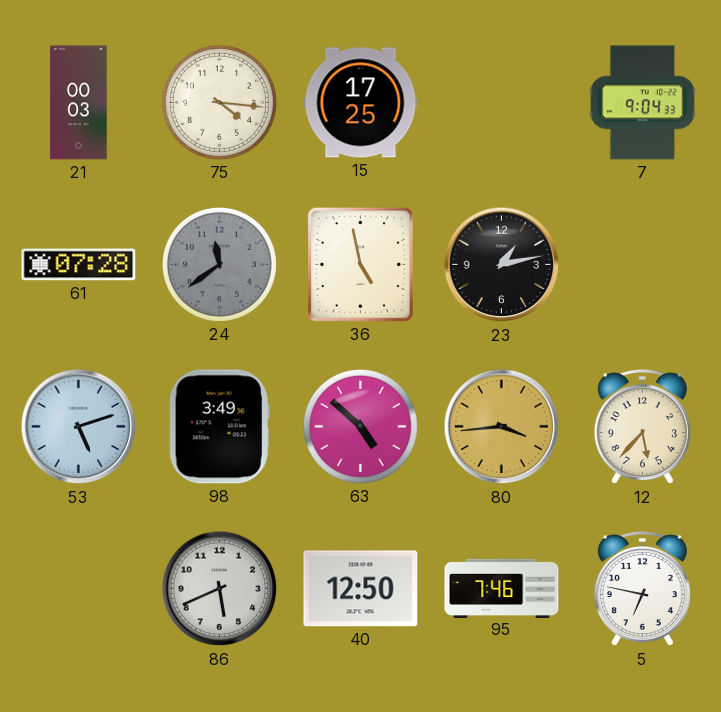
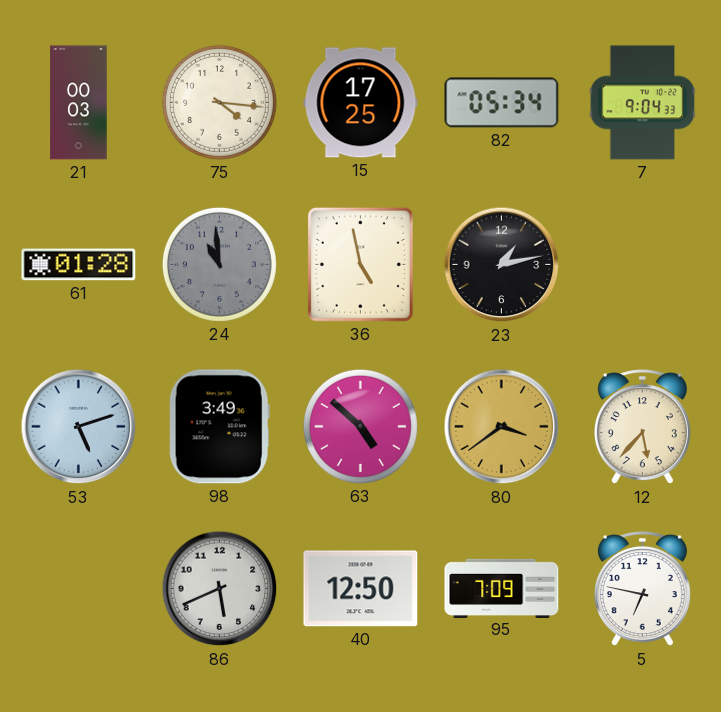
82: none -> 05:34 (502, 103)
61: 07:28 -> 01:28 (79, 265)
24: 11:39 -> 10:59 (219, 264)
80: 3:44 -> 3:39 (502, 427)
95: 7:46 -> 7:09 (502, 588)
